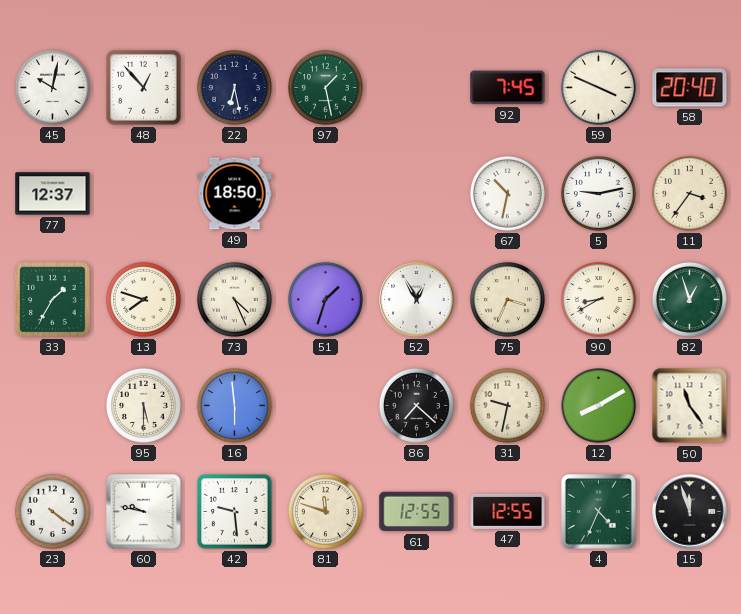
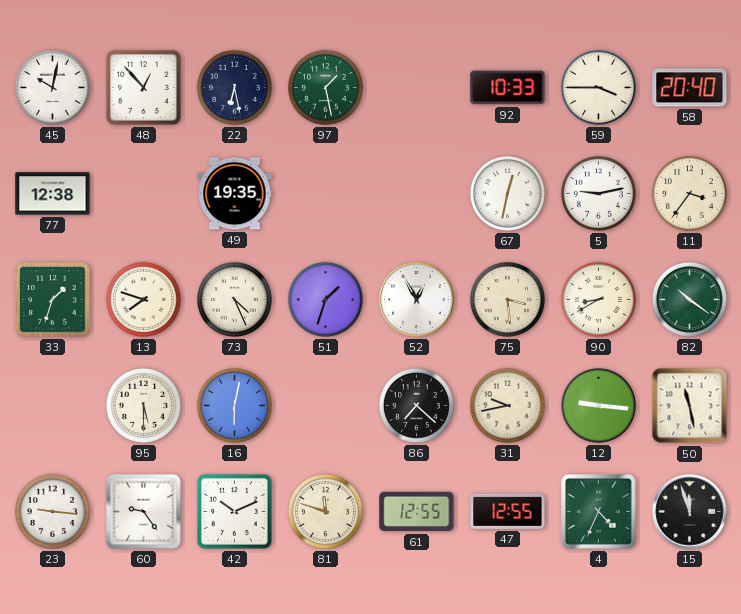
92: 7:45 -> 10:33 (508, 88)
59: 3:49 -> 3:45 (598, 87)
77: 12:37 -> 12:38 (53, 194)
49: 18:50 -> 19:35 (235, 194)
67: 10:32 -> 12:32 (507, 193)
33: 1:35 -> 1:33 (53, 300)
75: 3:34 -> 3:29 (507, 299)
82: 12:57 -> 10:21 (689, 299)
16: 5:59 -> 6:02 (234, 405)
31: 9:32 -> 9:43 (507, 405)
12: 8:10 -> 9:16 (599, 406)
50: 11:24 -> 11:28 (690, 406)
23: 4:21 -> 9:16 (52, 511)
60: 9:47 -> 9:24 (144, 512)
42: 9:29 -> 10:11 (235, 512)
